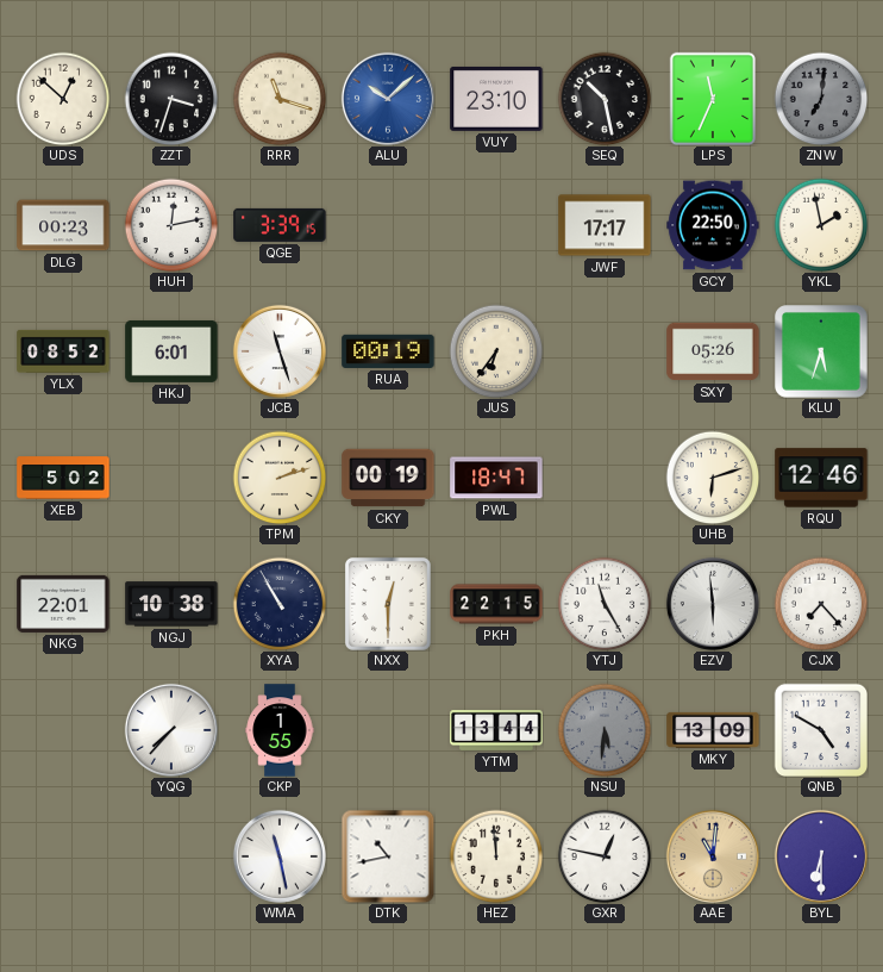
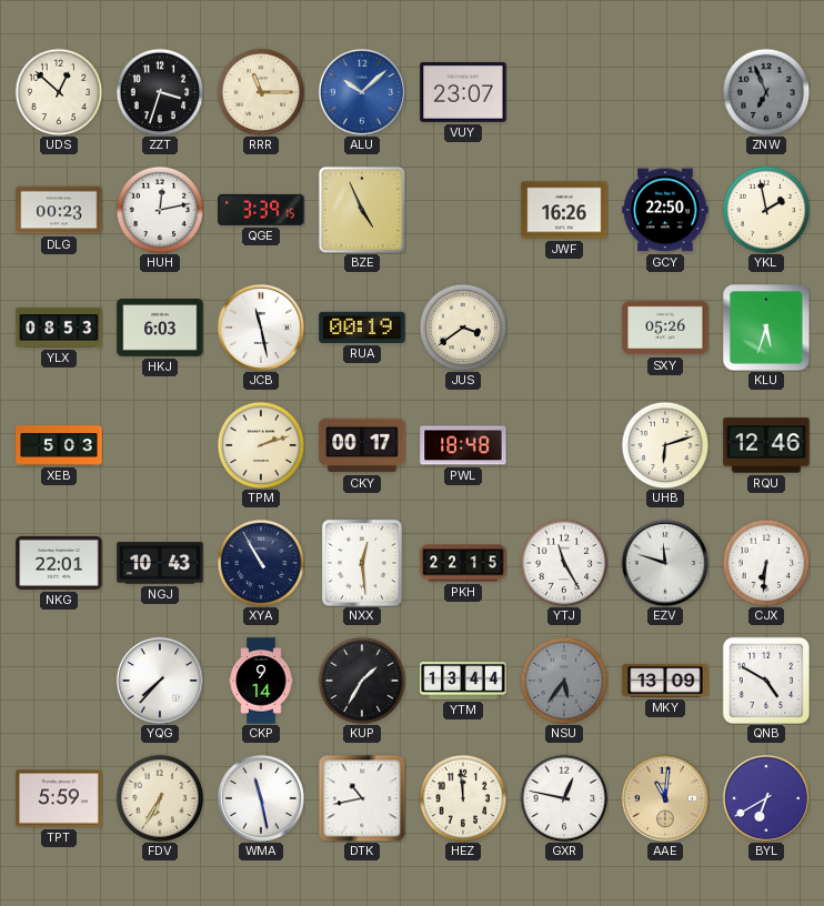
RRR: 11:18 -> 11:15 (261, 92)
VUY: 23:10 -> 23:07 (463, 92)
SEQ: 10:28 -> none (605, 99)
LPS: 11:34 -> none (712, 98)
ZNW: 7:01 -> 6:56 (766, 92)
BZE: none -> 4:56 (362, 210)
JWF: 17:17 -> 16:26 (564, 210)
YLX: 08:52 -> 08:53 (59, 328)
HKJ: 6:01 -> 6:03 (160, 328)
JCB: 11:27 -> 11:28 (261, 328)
JUS: 6:36 -> 3:39 (463, 328)
XEB: 5:02 -> 5:03 (59, 445)
CKY: 00:19 -> 00:17 (362, 445)
PWL: 18:47 -> 18:48 (463, 445)
NGJ: 10:38 -> 10:43 (160, 563)
NXX: 12:30 -> 12:29 (362, 563)
EZV: 5:59 -> 11:48 (665, 563)
CJX: 7:23 -> 6:31 (766, 563)
CKP: 1:55 -> 9:14 (261, 681)
KUP: none -> 1:35 (362, 681)
NSU: 5:31 -> 5:36 (564, 681)
TPT: none -> 5:59 (59, 798)
FDV: none -> 6:35 (160, 798)
BYL: 6:30 -> 6:40 (766, 798)
